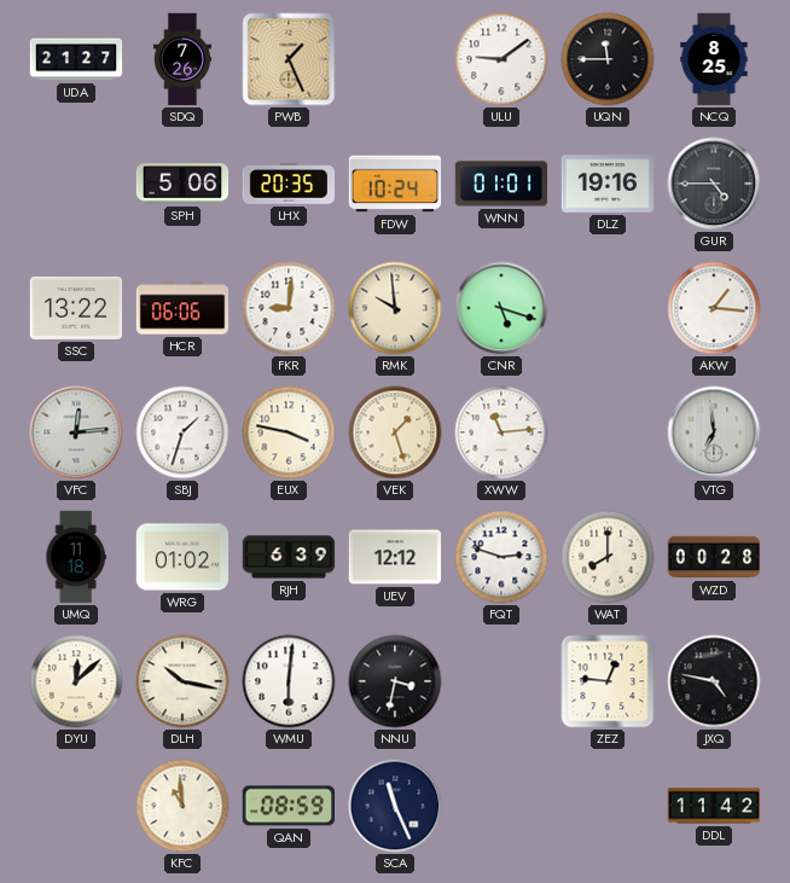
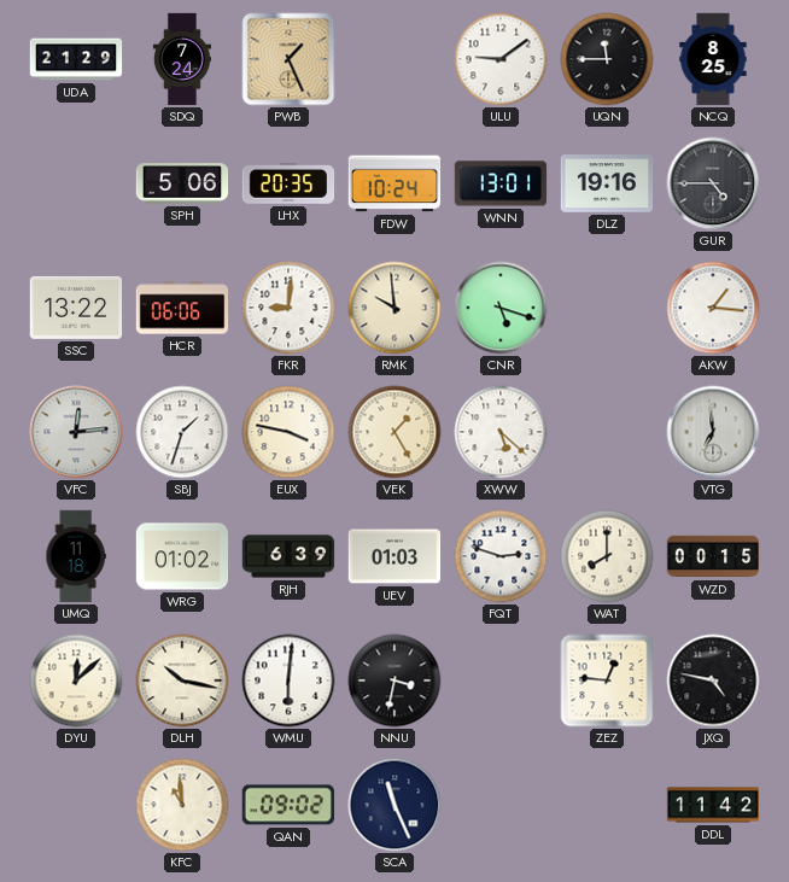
UDA: 21:27 -> 21:29 (76, 59)
SDQ: 7:26 -> 7:24 (182, 59)
WNN: 01:01 -> 13:01 (501, 183)
VEK: 1:27 -> 1:25 (394, 432)
XWW: 11:14 -> 5:22 (501, 432)
UEV: 12:12 -> 01:03 (394, 556)
WZD: 00:28 -> 00:15 (713, 556)
QAN: 08:59 -> 09:02 (287, 805)
